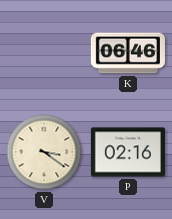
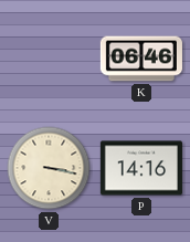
V: 3:21 -> 3:17 (49, 168)
P: 02:16 -> 14:16 (141, 168)
